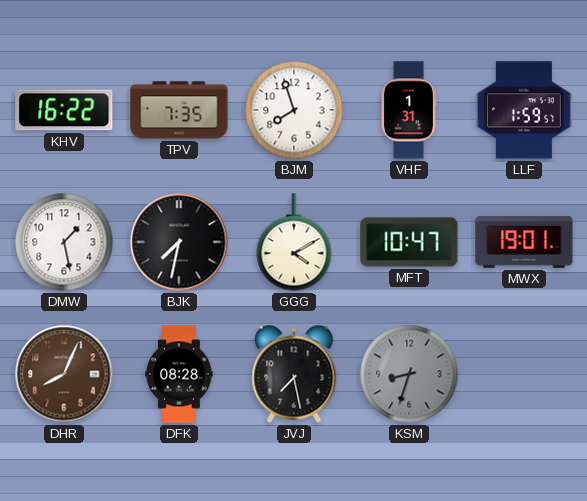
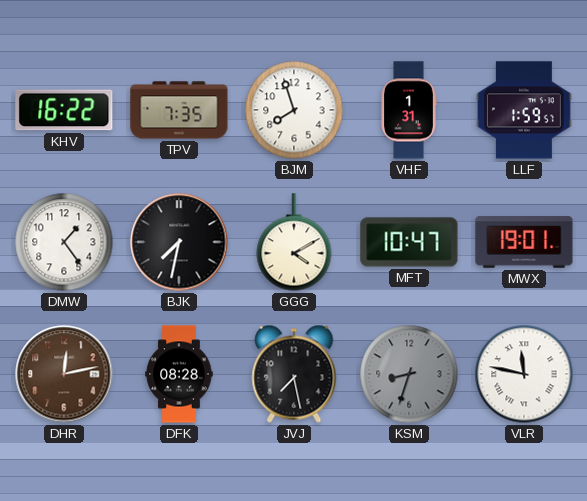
DMW: 1:28 -> 1:24 (64, 242)
DHR: 8:04 -> 12:13 (64, 374)
VLR: none -> 11:47 (524, 374)
